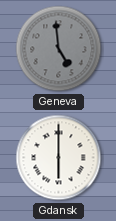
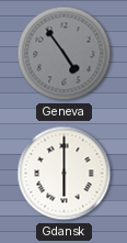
Geneva: 4:59 -> 4:54 (65, 54)
